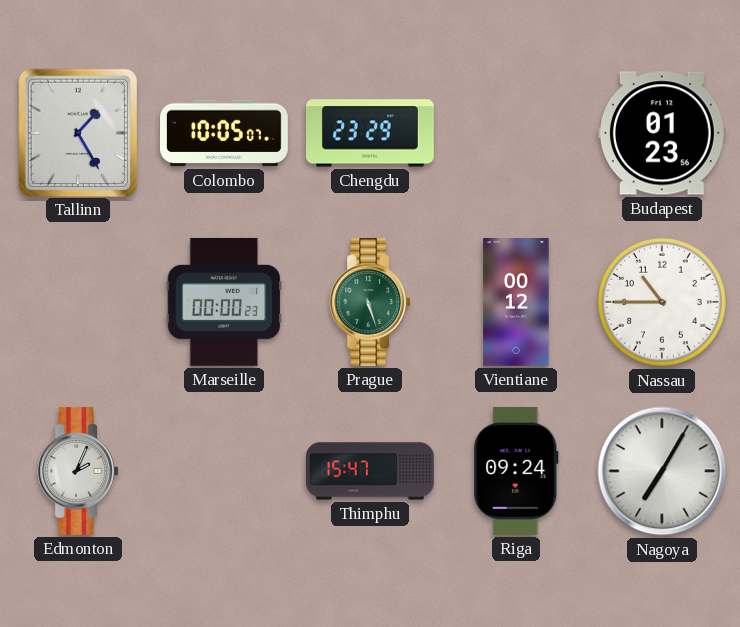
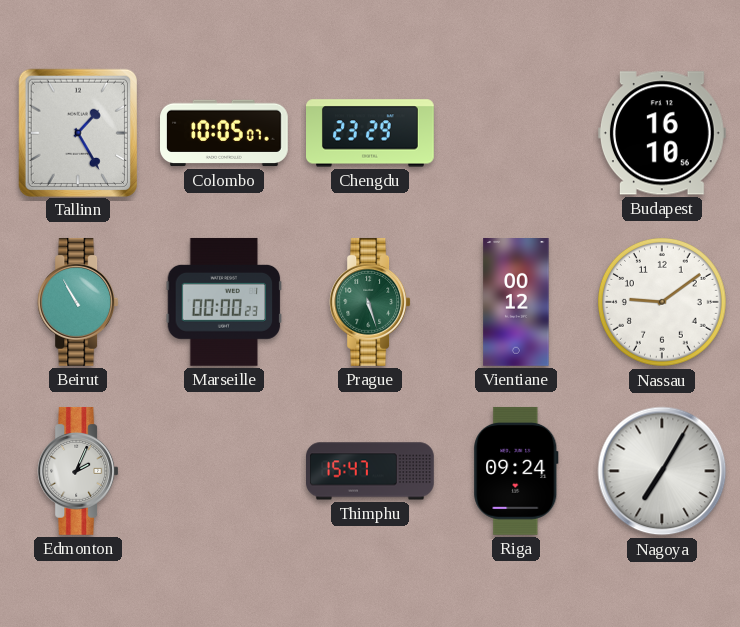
Budapest: 01:23 -> 16:10 (662, 133)
Beirut: none -> 10:55 (78, 302)
Nassau: 10:45 -> 9:09 (663, 303)
